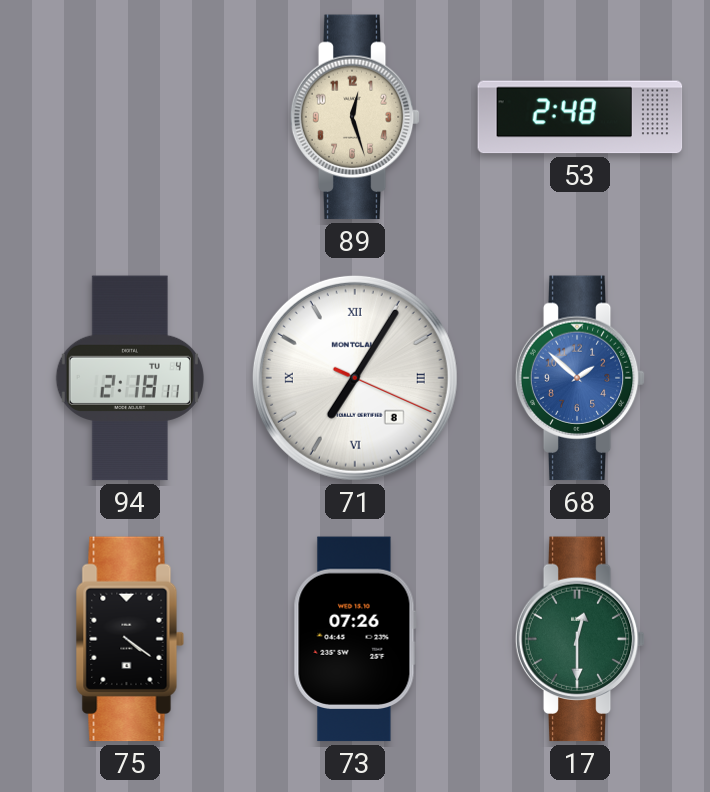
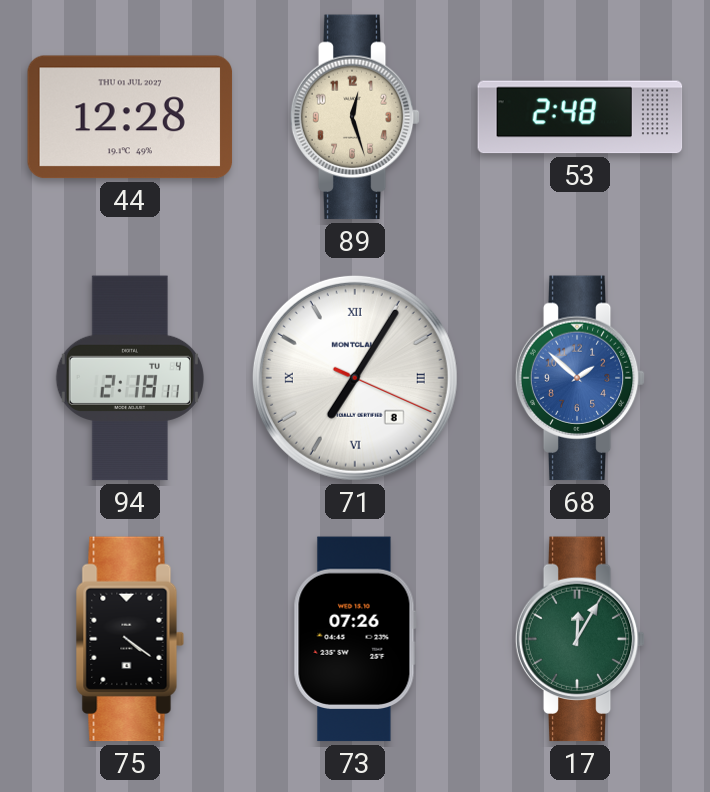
44: none -> 12:28 (130, 117)
17: 12:30 -> 12:05 (580, 639)
